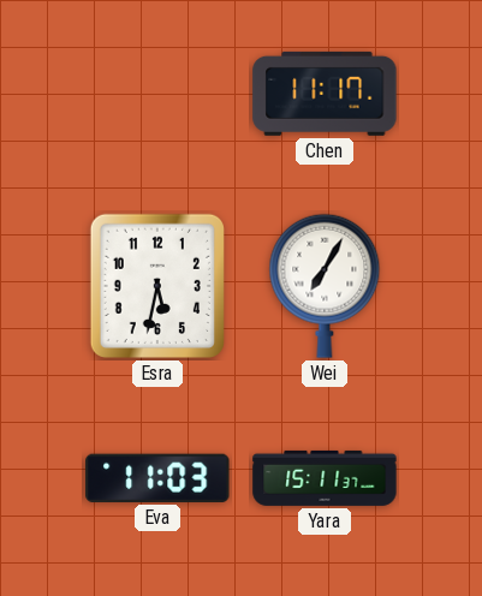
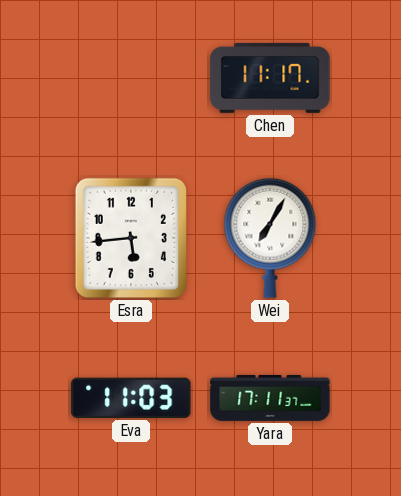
Esra: 5:32 -> 5:44 (131, 238)
Yara: 15:11 -> 17:11 (270, 398)
